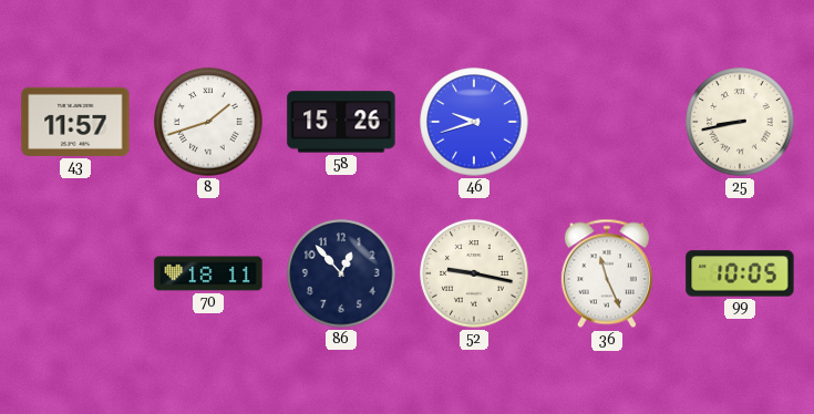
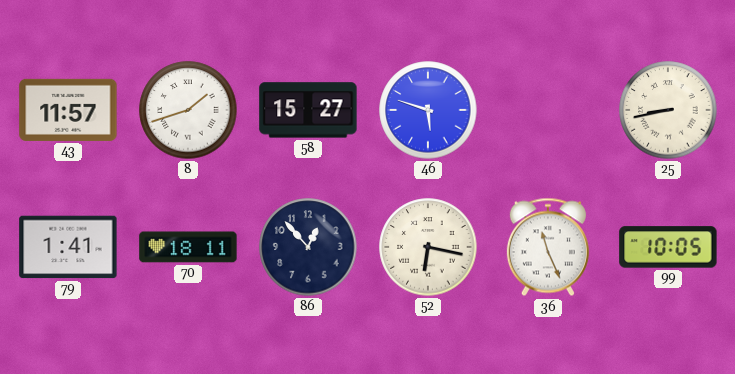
58: 15:26 -> 15:27 (308, 110)
46: 9:42 -> 5:48 (428, 110)
79: none -> 1:41 (68, 247)
52: 9:17 -> 6:17 (428, 247)
